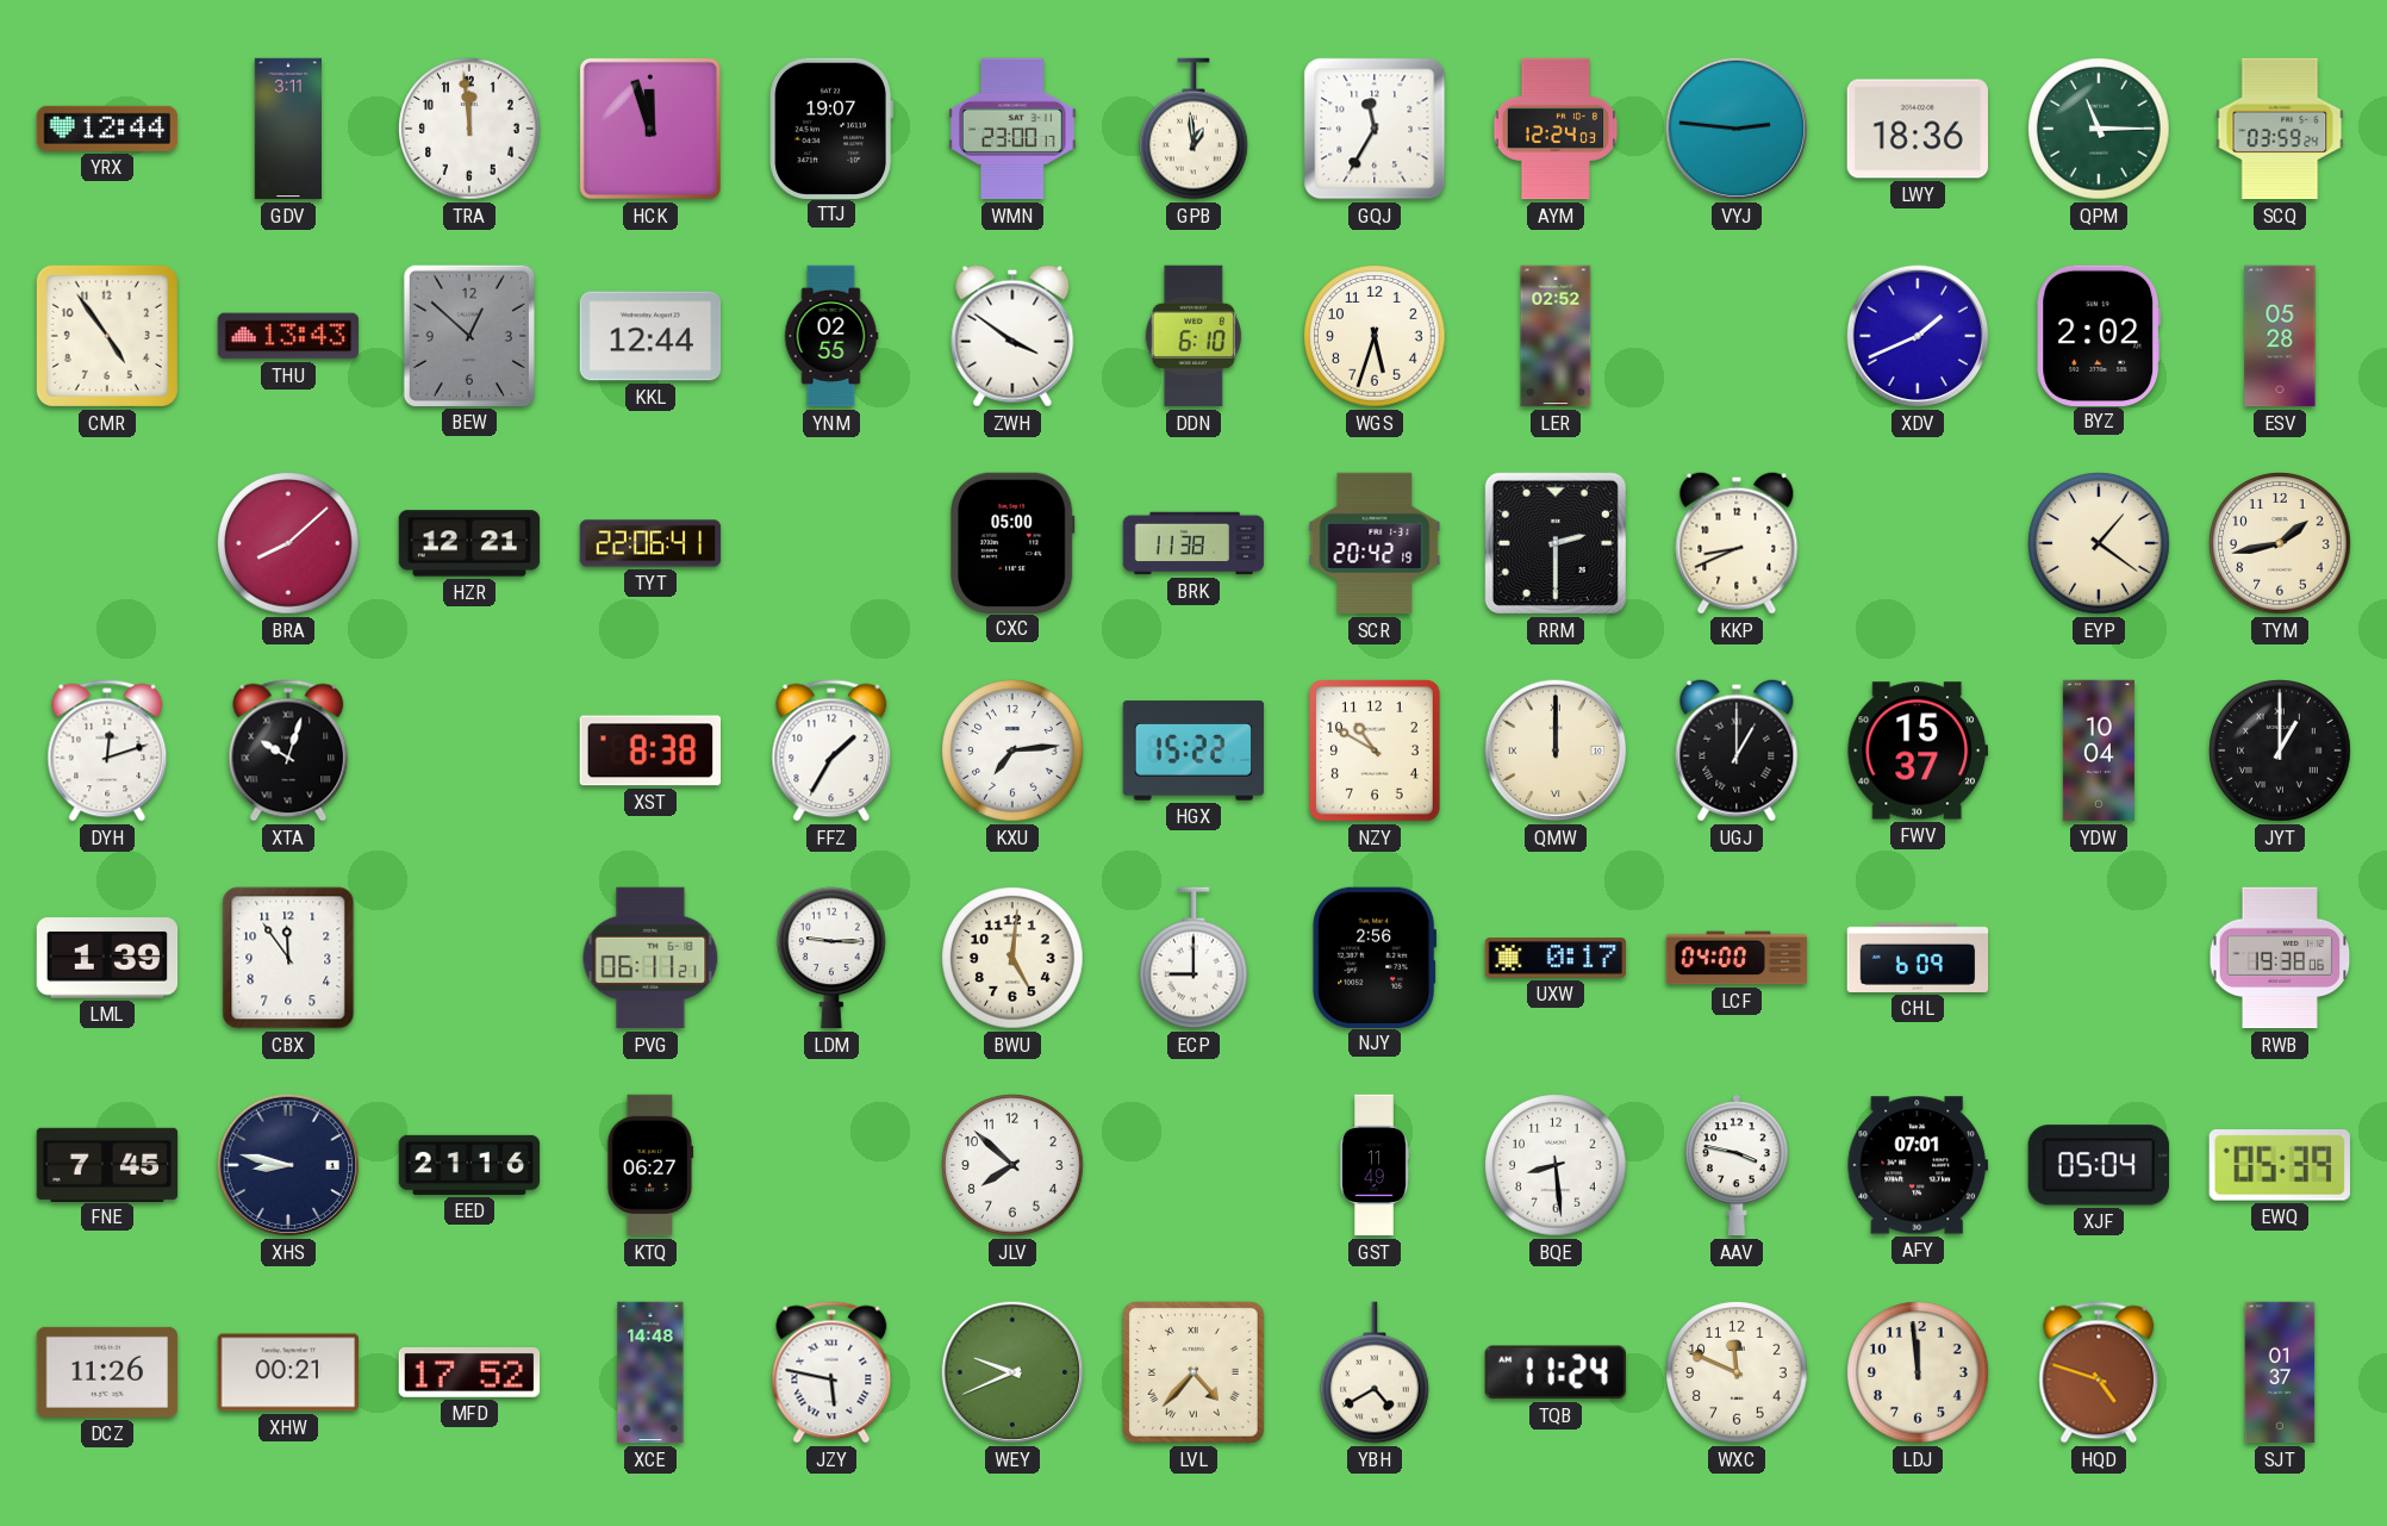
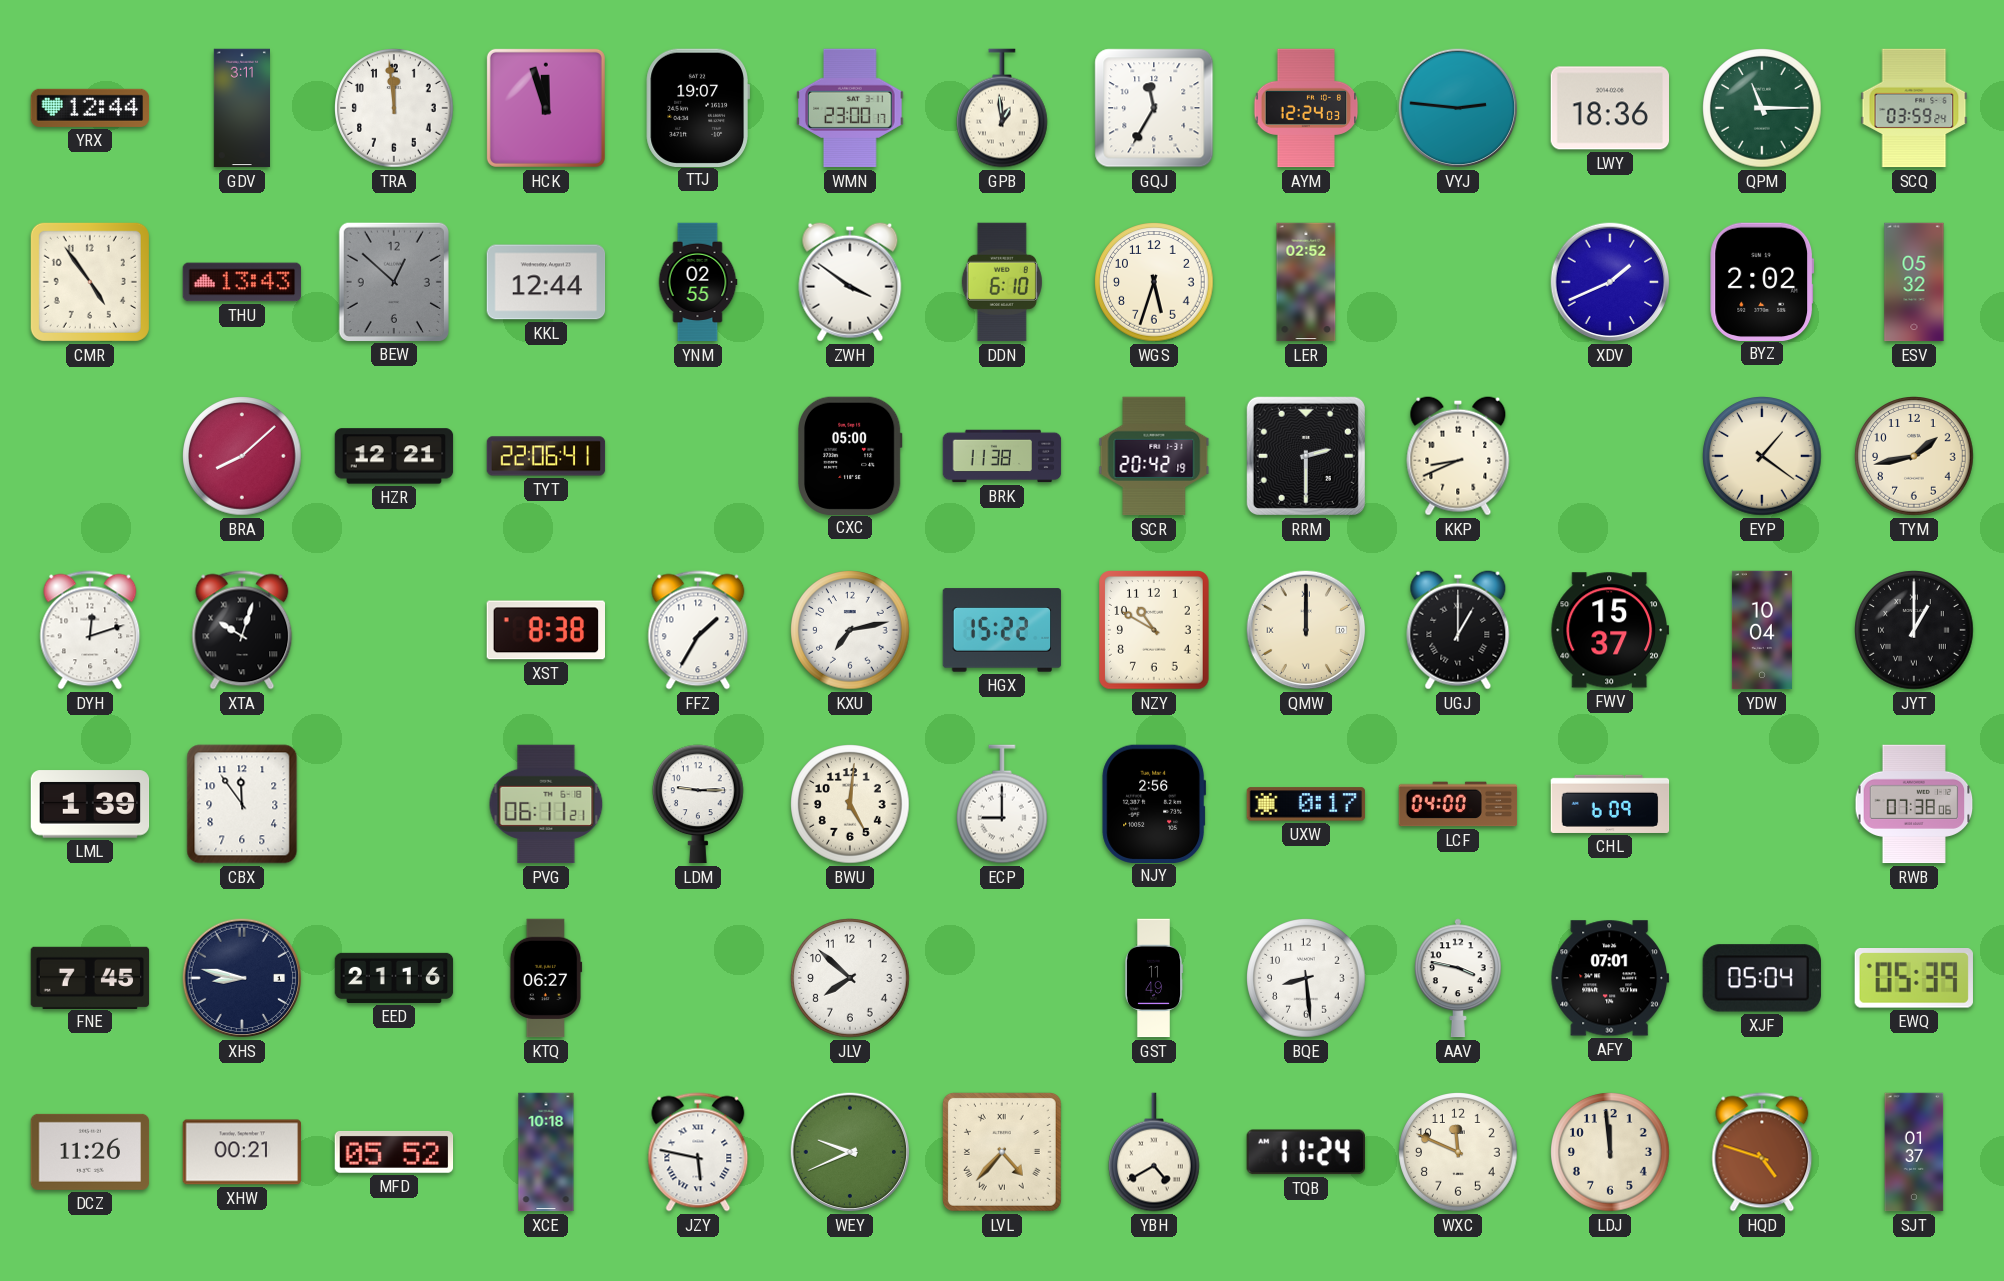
ESV: 05:28 -> 05:32 (1914, 282)
KXU: 7:14 -> 7:13 (850, 630)
RWB: 19:38 -> 07:38 (1914, 804)
MFD: 17:52 -> 05:52 (394, 1152)
XCE: 14:48 -> 10:18 (546, 1152)
